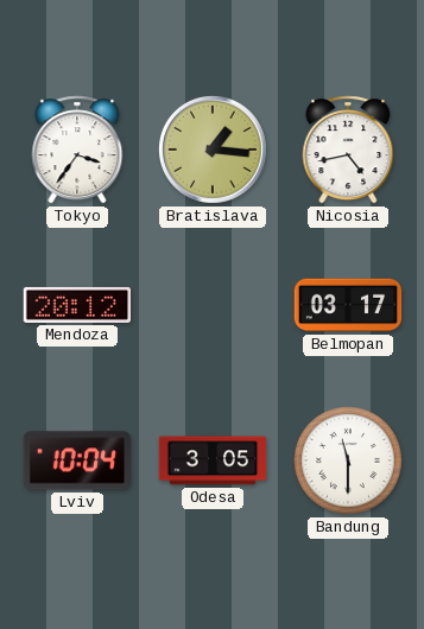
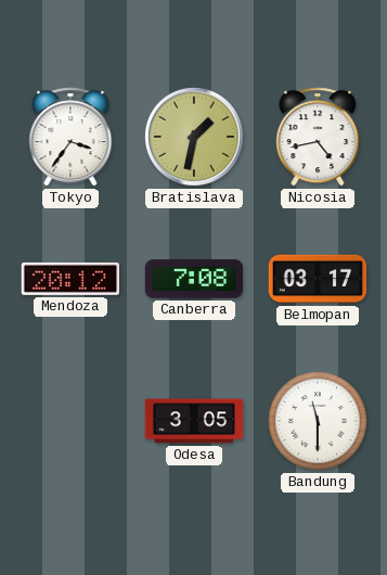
Bratislava: 1:16 -> 1:32 (194, 137)
Canberra: none -> 7:08 (194, 279)
Lviv: 10:04 -> none (77, 460)
